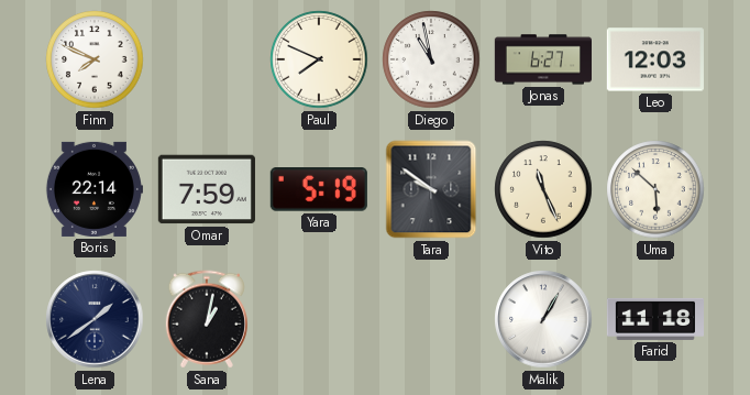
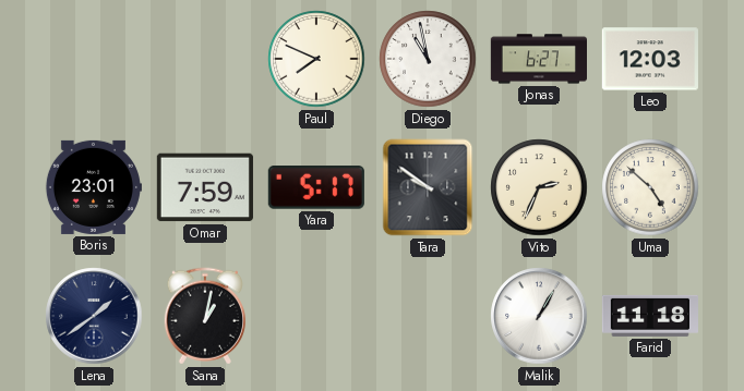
Finn: 7:49 -> none (95, 59)
Boris: 22:14 -> 23:01 (93, 187)
Yara: 5:19 -> 5:17 (316, 188)
Vito: 11:26 -> 2:34 (539, 187)
Uma: 5:52 -> 4:52 (650, 187)
